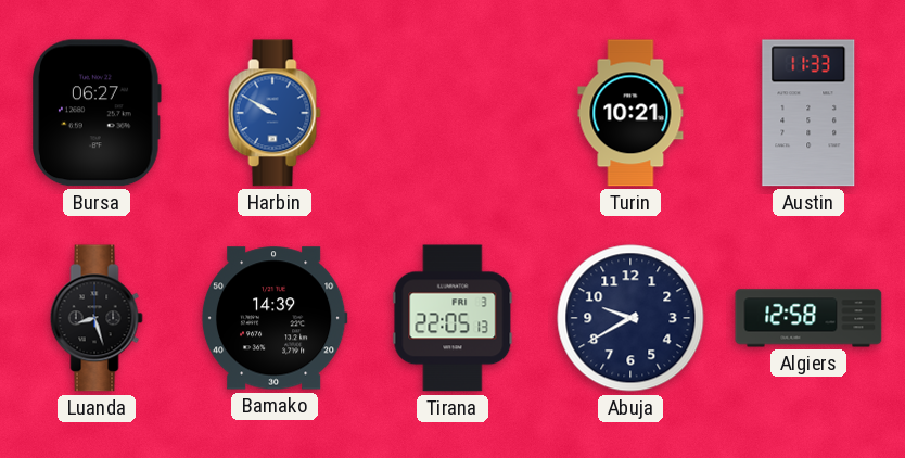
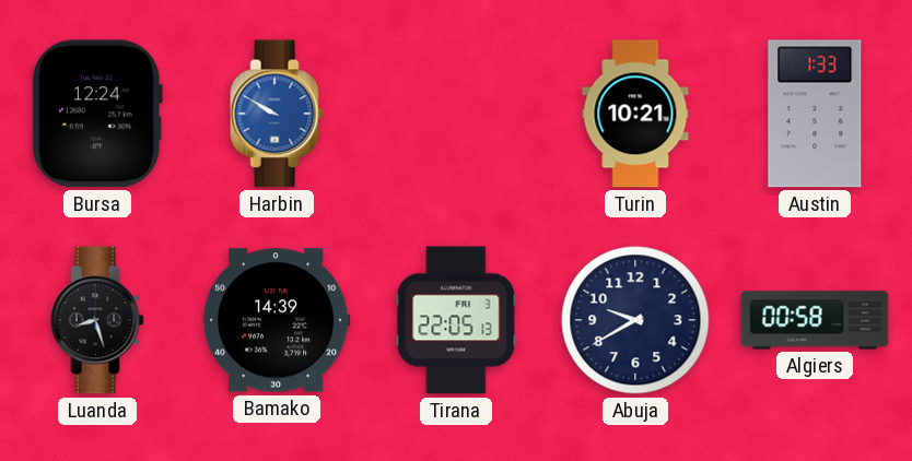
Bursa: 06:27 -> 12:24 (98, 114)
Austin: 11:33 -> 1:33 (815, 114)
Algiers: 12:58 -> 00:58 (815, 320)
